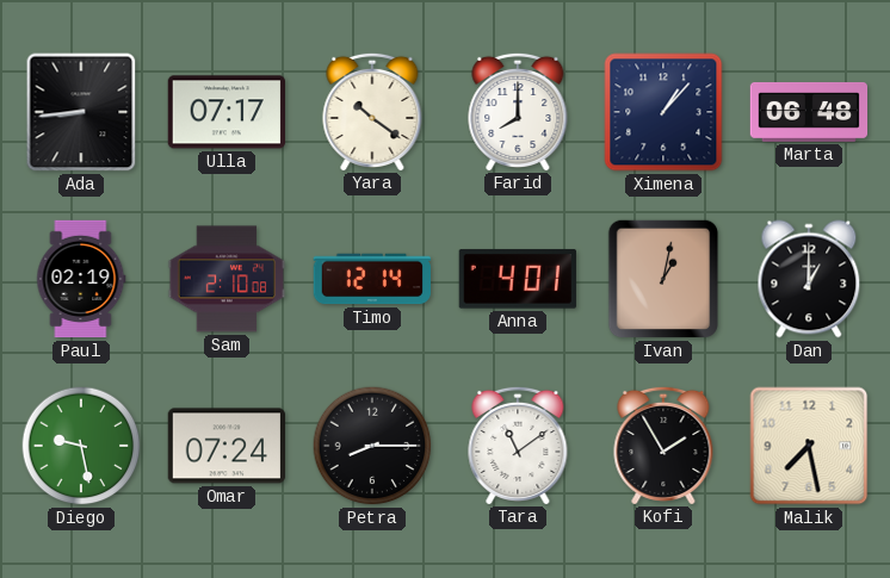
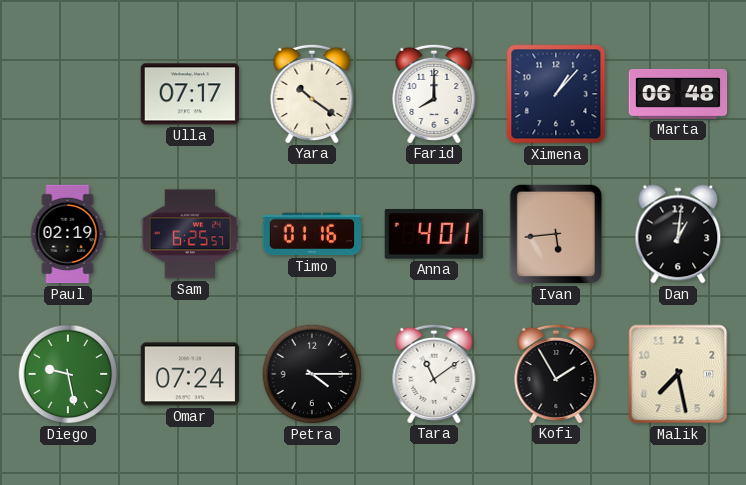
Ada: 8:44 -> none (81, 112)
Sam: 2:10 -> 6:25 (190, 234)
Timo: 12:14 -> 01:16 (312, 234)
Ivan: 1:02 -> 5:44 (556, 234)
Dan: 1:00 -> 1:01 (678, 234)
Petra: 8:15 -> 4:15 (312, 374)
